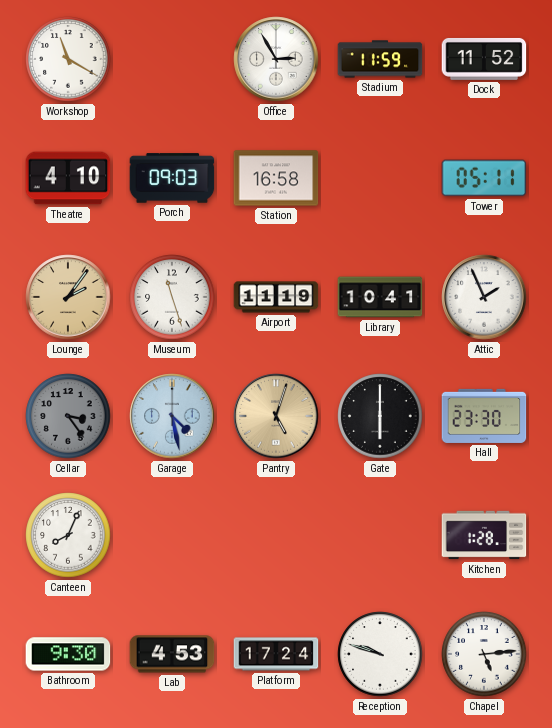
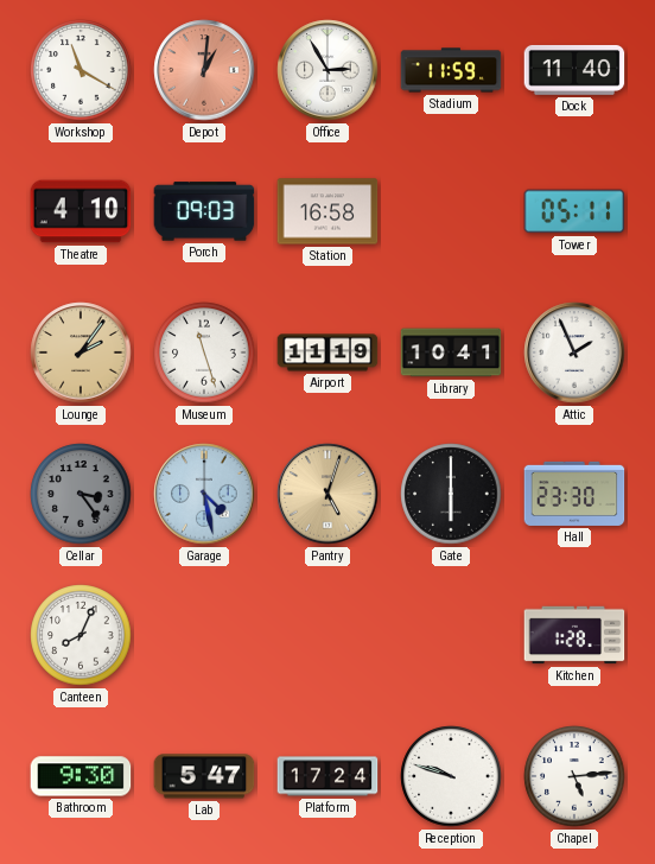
Depot: none -> 1:01 (204, 70)
Dock: 11:52 -> 11:40 (574, 70)
Lab: 4:53 -> 5:47 (204, 776)
